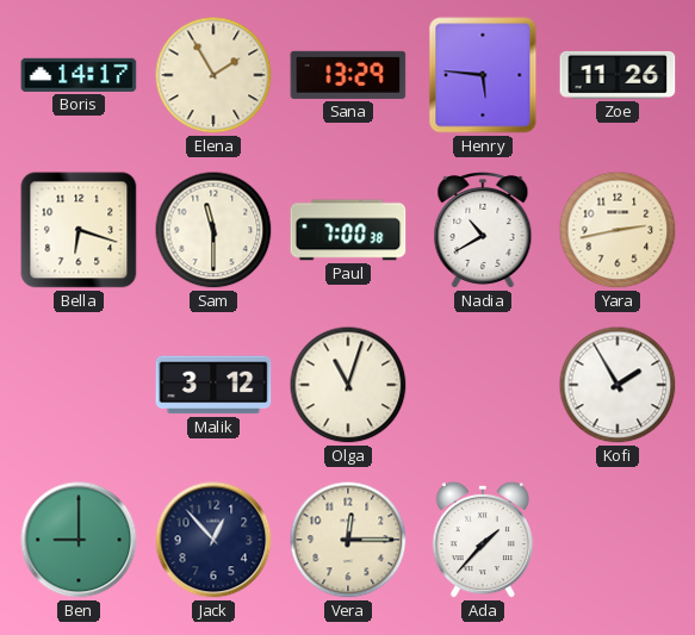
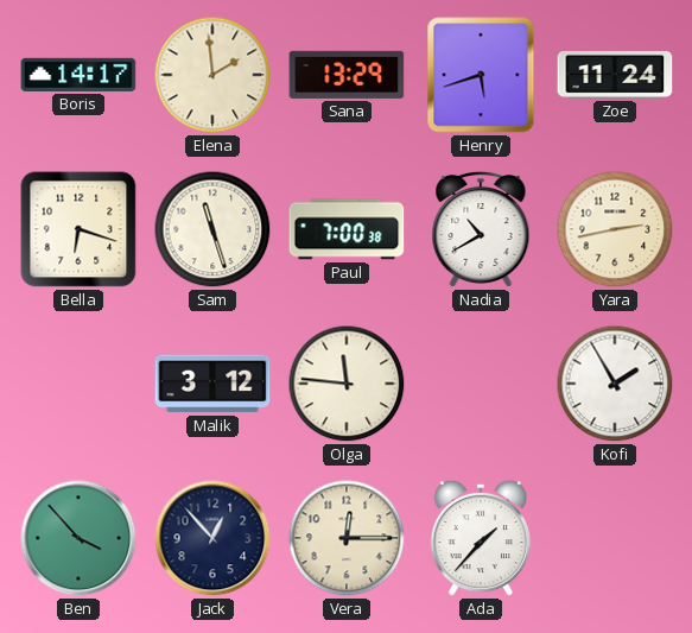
Elena: 1:55 -> 1:59 (212, 75)
Henry: 5:46 -> 5:42 (481, 75)
Zoe: 11:26 -> 11:24 (615, 75)
Sam: 11:30 -> 11:27 (212, 229)
Olga: 11:03 -> 11:46 (347, 384)
Ben: 9:00 -> 3:53 (78, 538)
